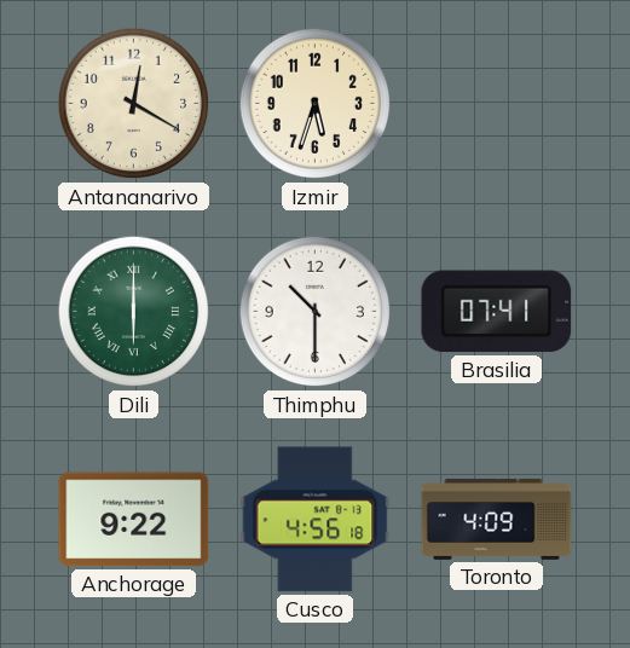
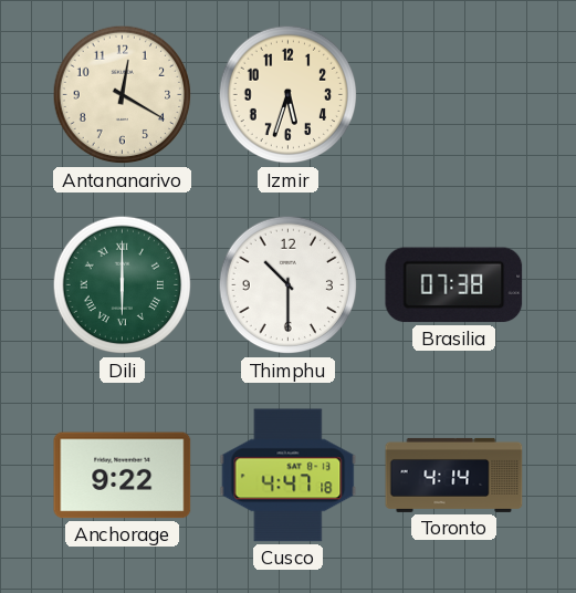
Brasilia: 07:41 -> 07:38 (454, 285)
Cusco: 4:56 -> 4:47 (289, 476)
Toronto: 4:09 -> 4:14 (454, 475)
